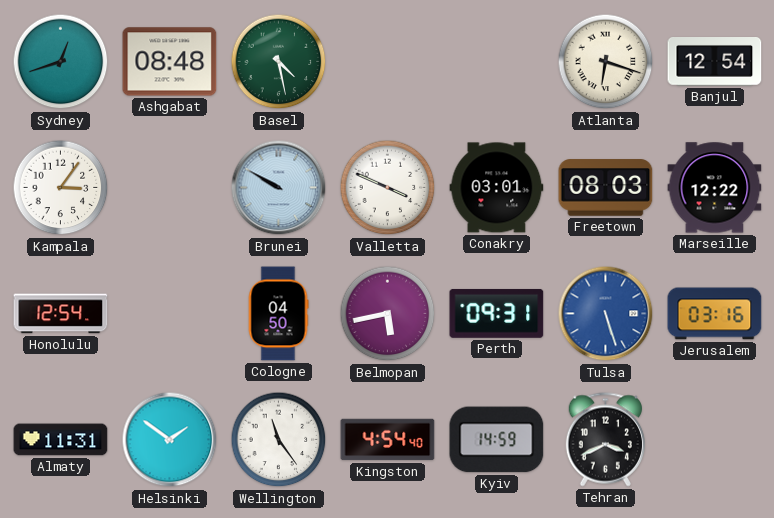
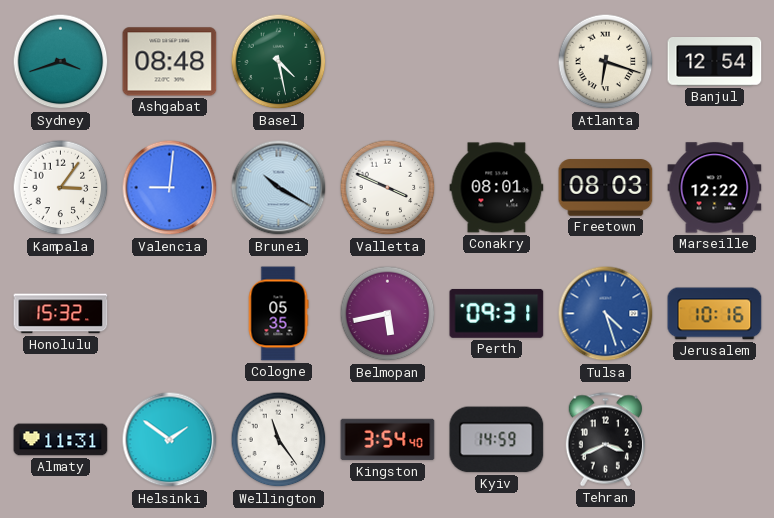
Sydney: 12:42 -> 3:42 (61, 62)
Valencia: none -> 9:01 (170, 188)
Brunei: 9:50 -> 10:20 (279, 188)
Conakry: 03:01 -> 08:01 (497, 188)
Honolulu: 12:54 -> 15:32 (61, 314)
Cologne: 04:50 -> 05:35 (278, 314)
Tulsa: 5:27 -> 4:27 (606, 314)
Jerusalem: 03:16 -> 10:16 (715, 314)
Kingston: 4:54 -> 3:54 (388, 440)
